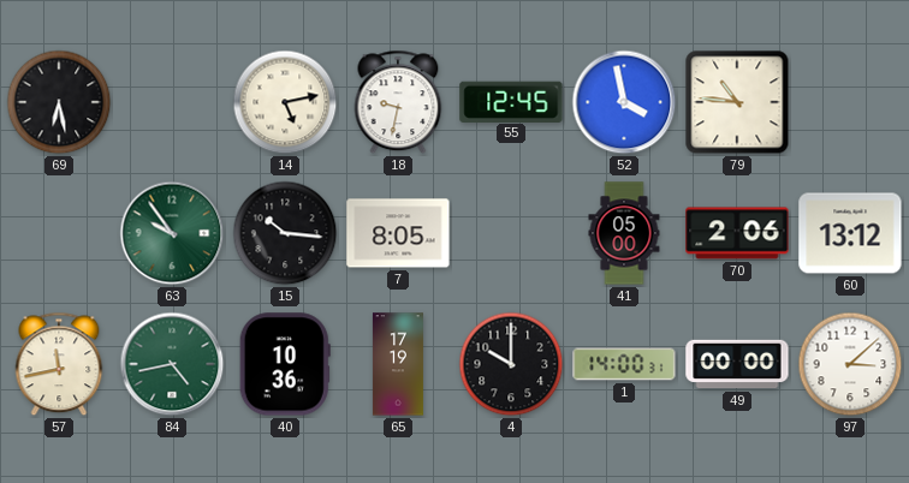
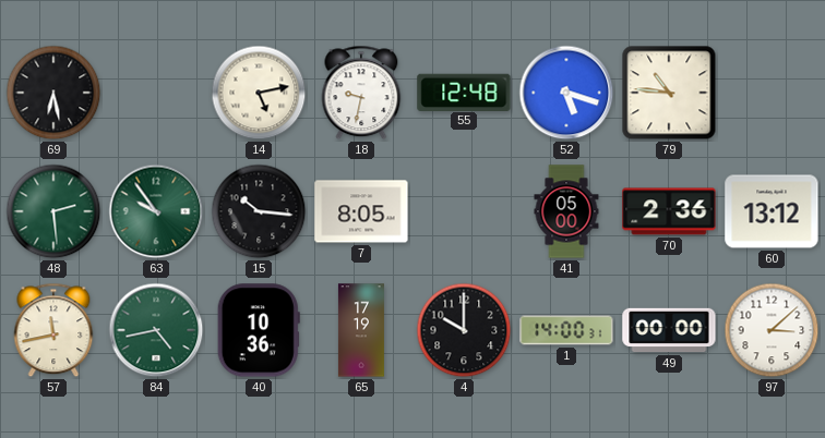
55: 12:45 -> 12:48 (464, 92)
52: 3:58 -> 5:18 (566, 93)
48: none -> 2:29 (53, 211)
70: 2:06 -> 2:36 (669, 211)
